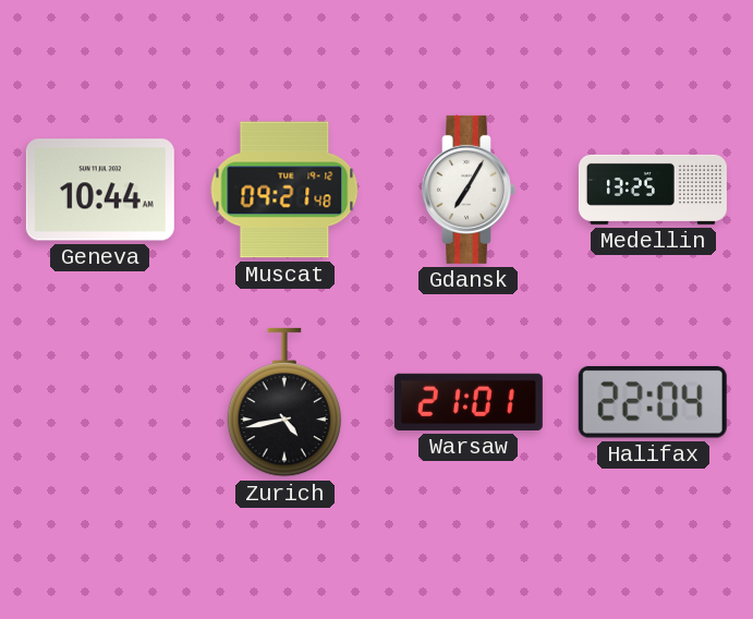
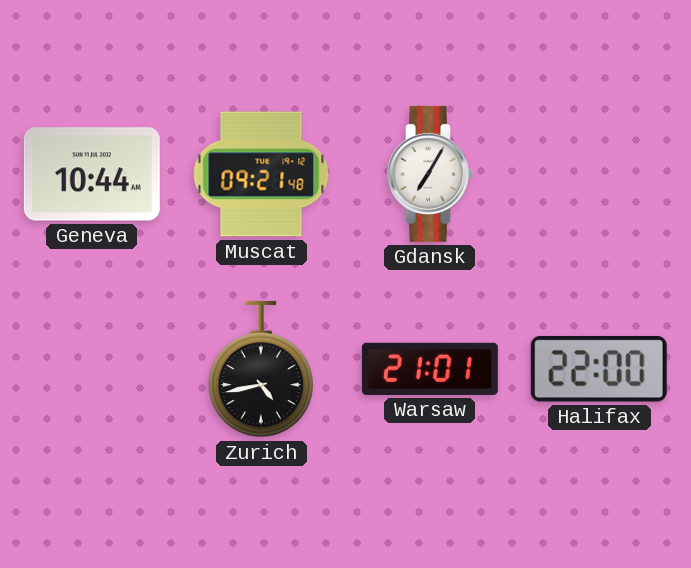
Medellin: 13:25 -> none (653, 190)
Halifax: 22:04 -> 22:00 (599, 369)
